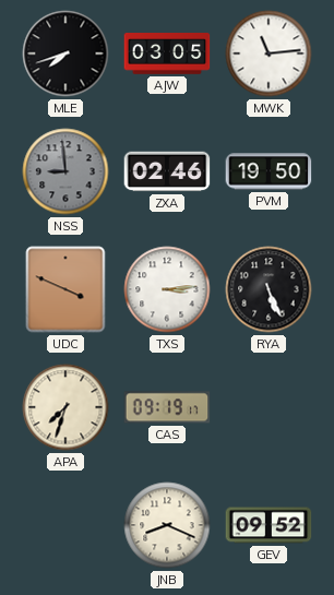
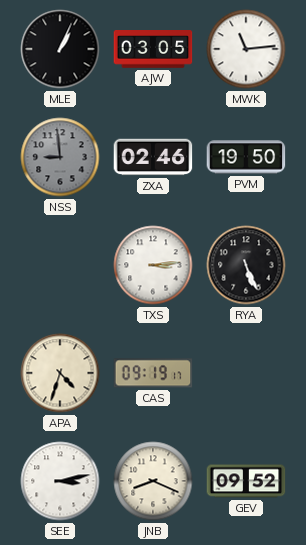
MLE: 7:42 -> 1:04 (60, 49)
UDC: 3:49 -> none (65, 289)
APA: 7:33 -> 4:33 (60, 373)
SEE: none -> 3:13 (60, 481)
